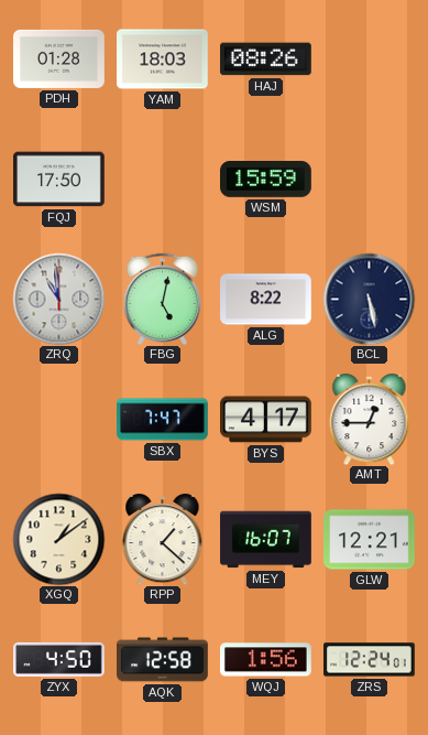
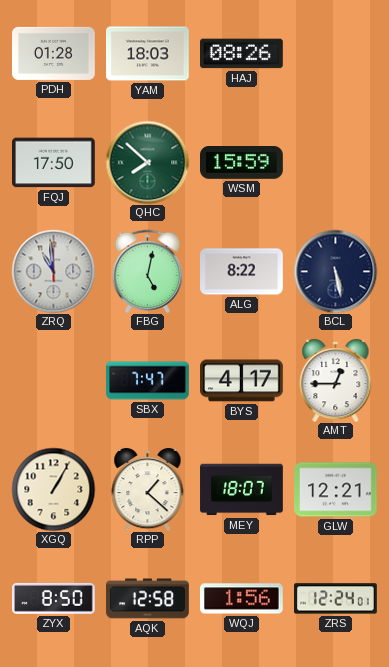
QHC: none -> 7:52 (147, 162)
XGQ: 1:09 -> 1:05 (53, 489)
MEY: 16:07 -> 18:07 (242, 490)
ZYX: 4:50 -> 8:50 (54, 598)
